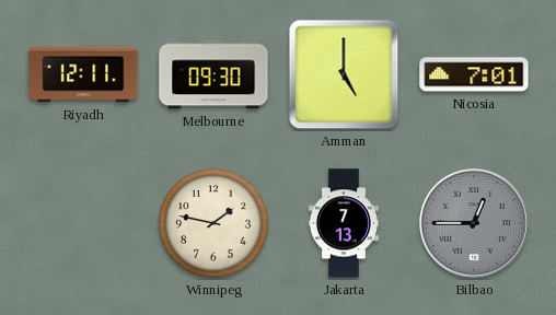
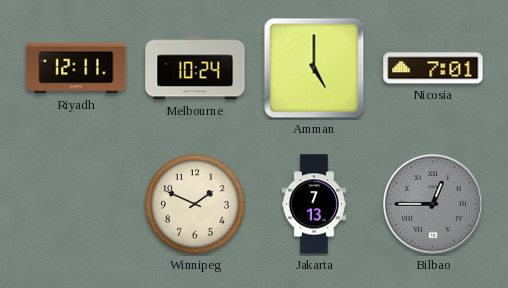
Melbourne: 09:30 -> 10:24 (195, 68)
Winnipeg: 1:47 -> 1:49 (195, 204)
